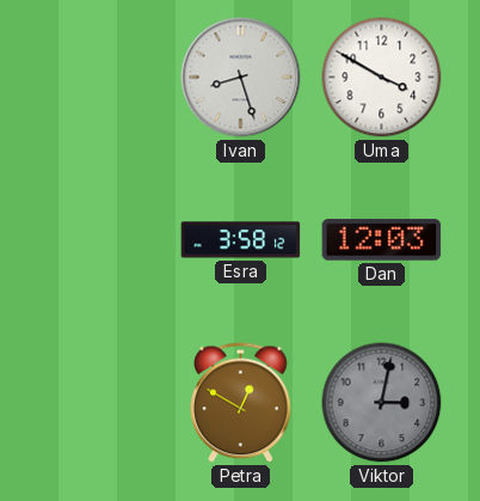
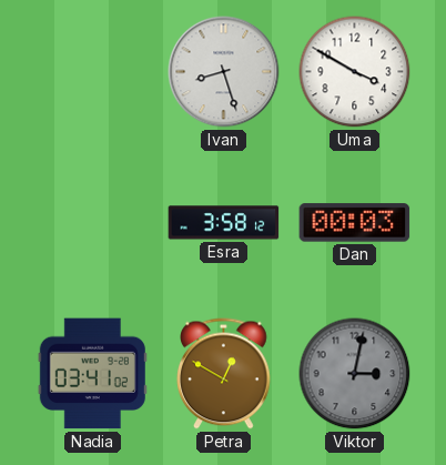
Dan: 12:03 -> 00:03 (355, 223)
Nadia: none -> 03:41 (92, 374)
